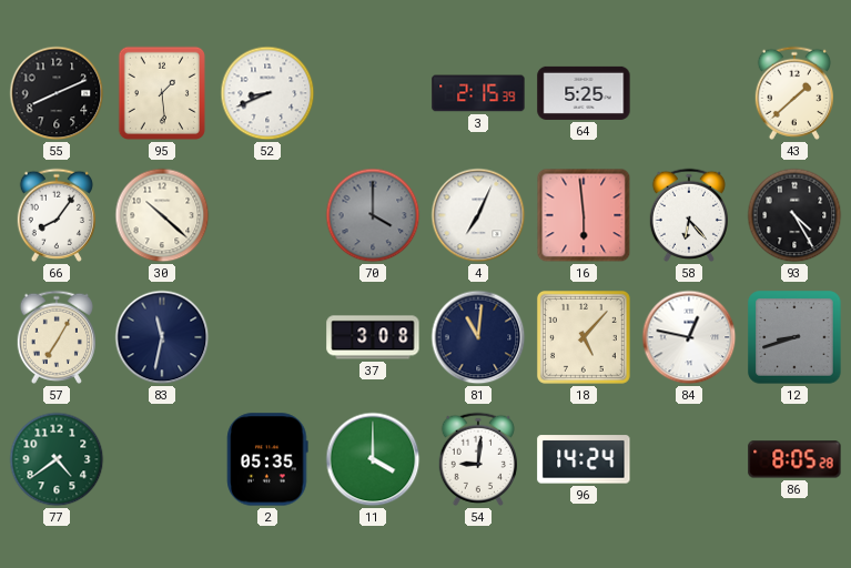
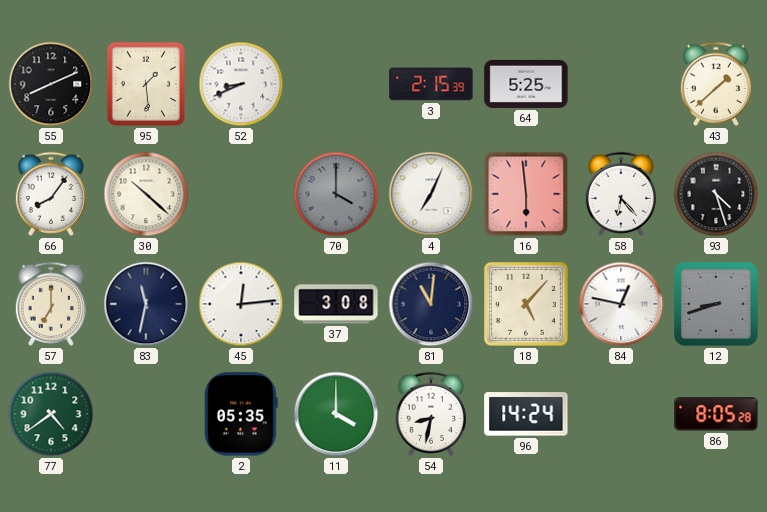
93: 4:25 -> 4:27 (716, 194)
57: 7:05 -> 7:00 (50, 304)
45: none -> 12:14 (241, 304)
54: 9:01 -> 8:32 (430, 414)
